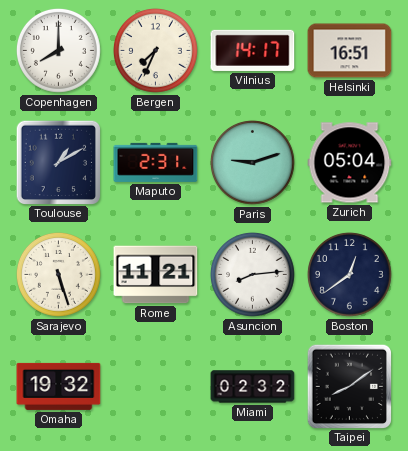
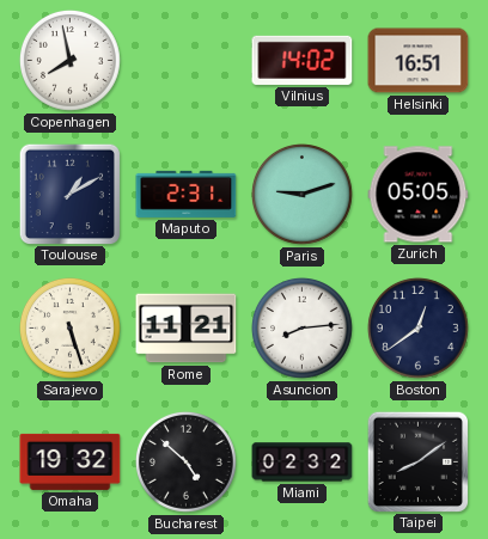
Copenhagen: 8:00 -> 7:58 (69, 60)
Bergen: 7:34 -> none (155, 50)
Vilnius: 14:17 -> 14:02 (303, 60)
Zurich: 05:04 -> 05:05 (419, 195)
Bucharest: none -> 4:52 (185, 461)
